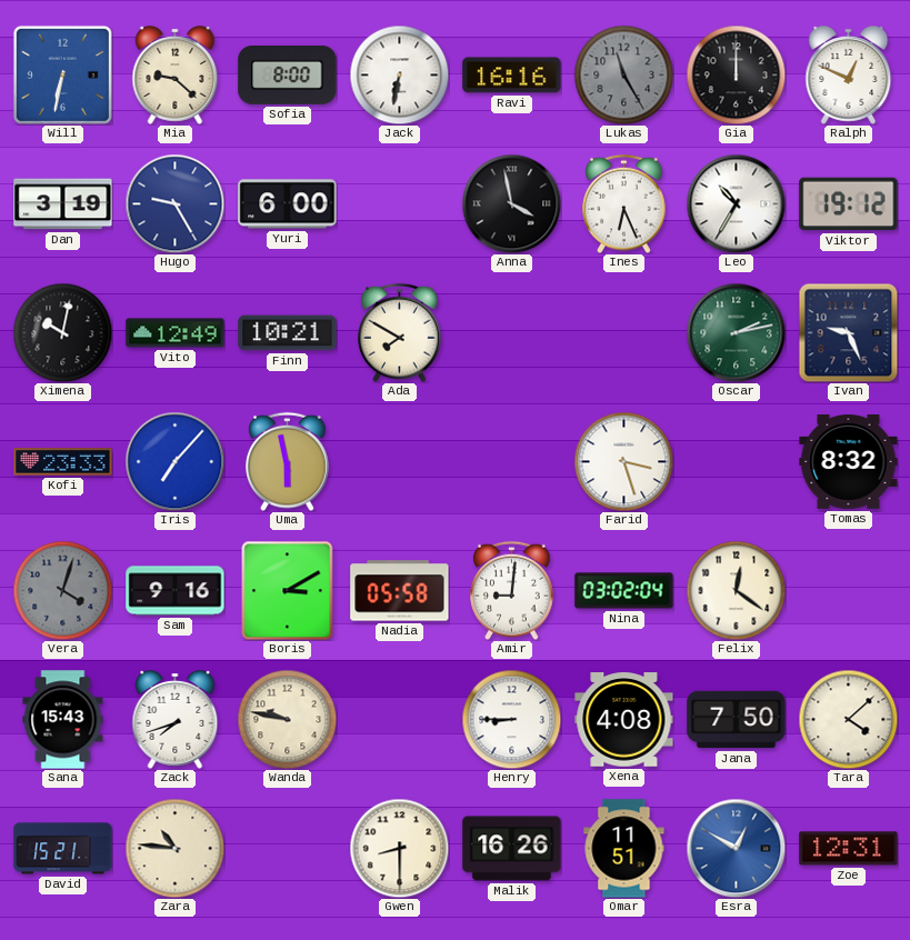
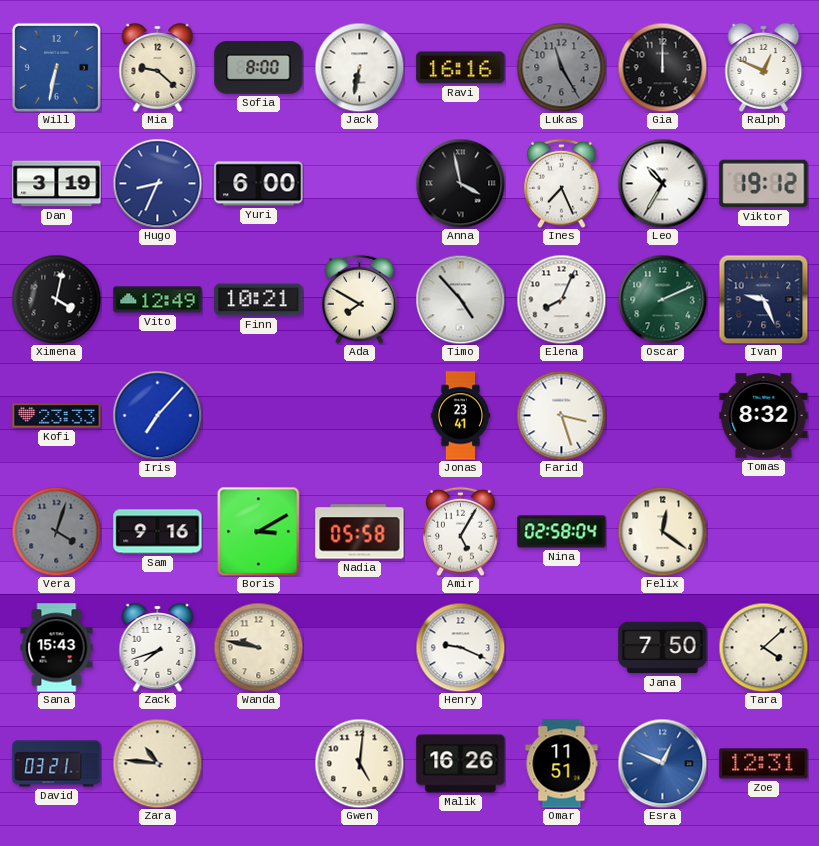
Hugo: 9:25 -> 8:34 (157, 183)
Ines: 6:26 -> 7:26 (562, 183)
Ximena: 10:02 -> 4:02 (56, 299)
Timo: none -> 4:53 (460, 299)
Elena: none -> 8:04 (561, 299)
Oscar: 2:13 -> 2:11 (662, 299)
Uma: 5:58 -> none (288, 461)
Jonas: none -> 23:41 (461, 416)
Amir: 9:01 -> 5:05 (461, 531)
Nina: 03:02 -> 02:58 (562, 532)
Henry: 8:45 -> 9:19 (460, 647)
Xena: 4:08 -> none (624, 720)
David: 15:21 -> 03:21 (57, 764)
Gwen: 8:30 -> 5:01 (359, 763)
Esra: 12:50 -> 12:49 (662, 763)
